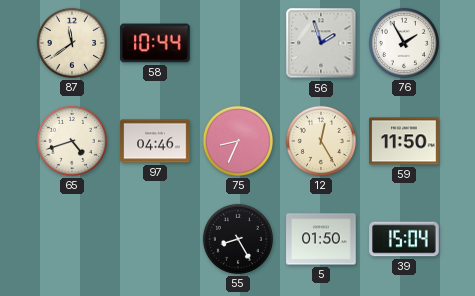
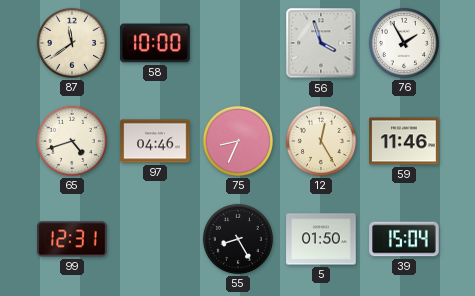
58: 10:44 -> 10:00 (155, 43)
56: 1:57 -> 3:57 (321, 43)
59: 11:50 -> 11:46 (404, 141)
99: none -> 12:31 (72, 239)
